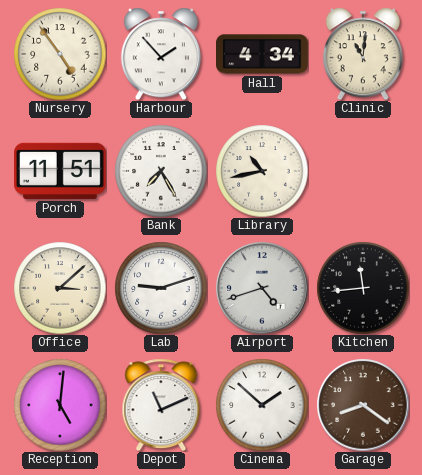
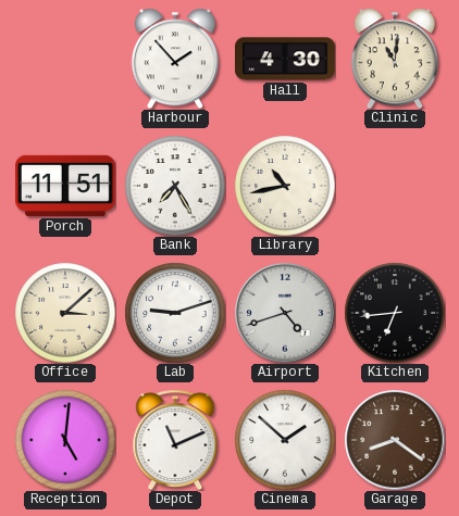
Nursery: 4:54 -> none (60, 54)
Hall: 4:34 -> 4:30 (286, 59)
Kitchen: 11:44 -> 6:44 (395, 313)
